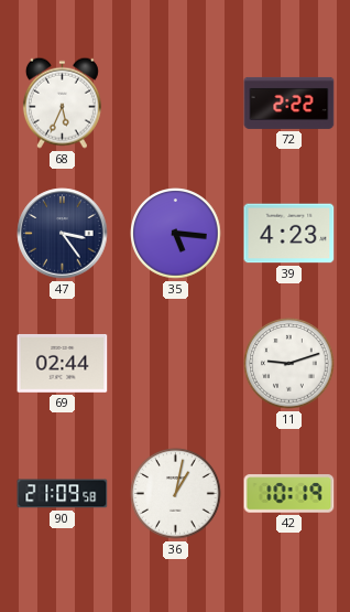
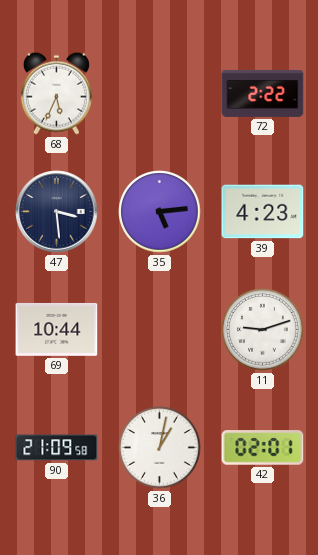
47: 3:24 -> 3:29 (57, 212)
35: 5:16 -> 5:14 (160, 212)
69: 02:44 -> 10:44 (57, 329)
42: 10:19 -> 02:01 (263, 448)
